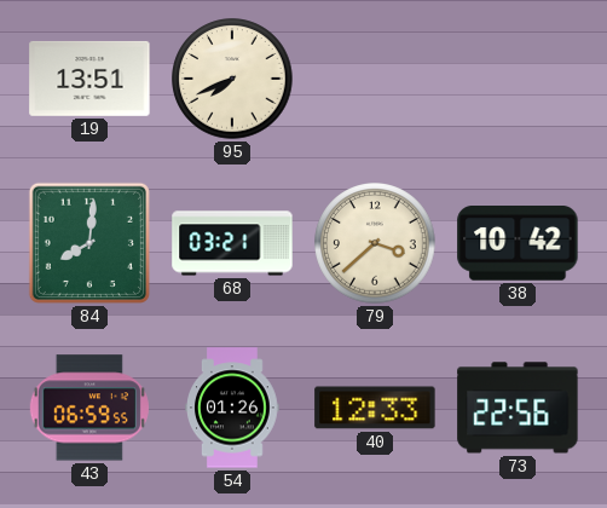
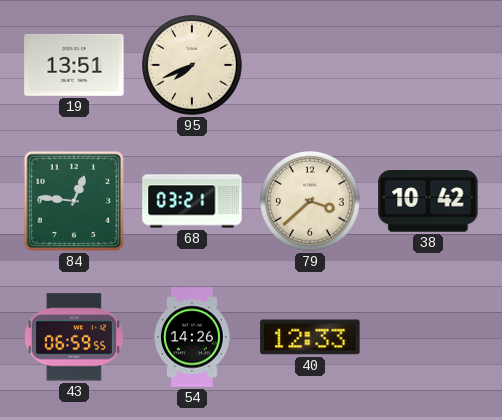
84: 8:01 -> 12:46 (74, 201)
54: 01:26 -> 14:26 (193, 337)
73: 22:56 -> none (518, 408)
